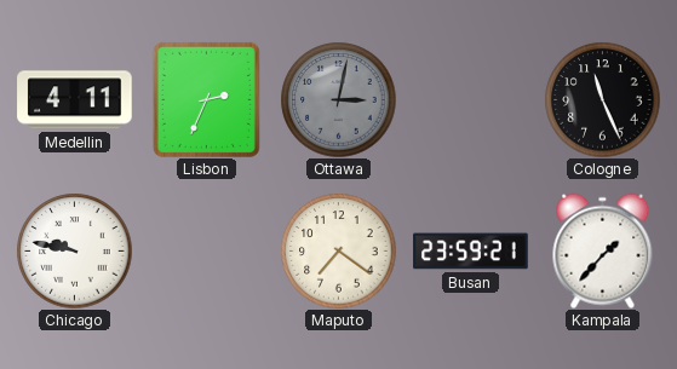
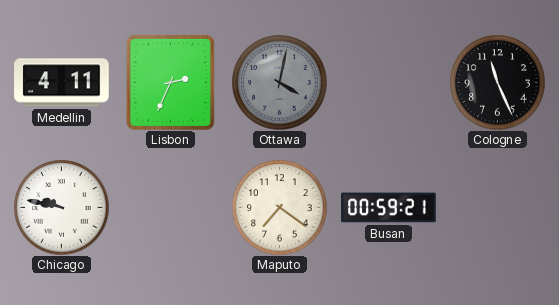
Ottawa: 3:02 -> 4:02 (279, 82)
Busan: 23:59 -> 00:59 (389, 208)
Kampala: 1:37 -> none (603, 250)
